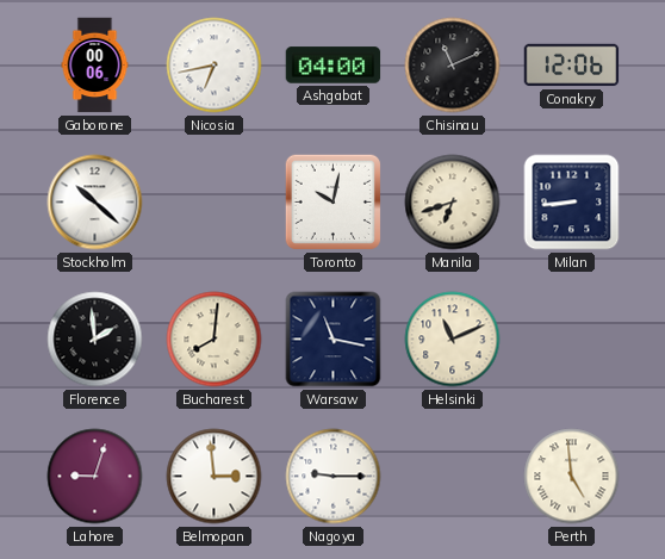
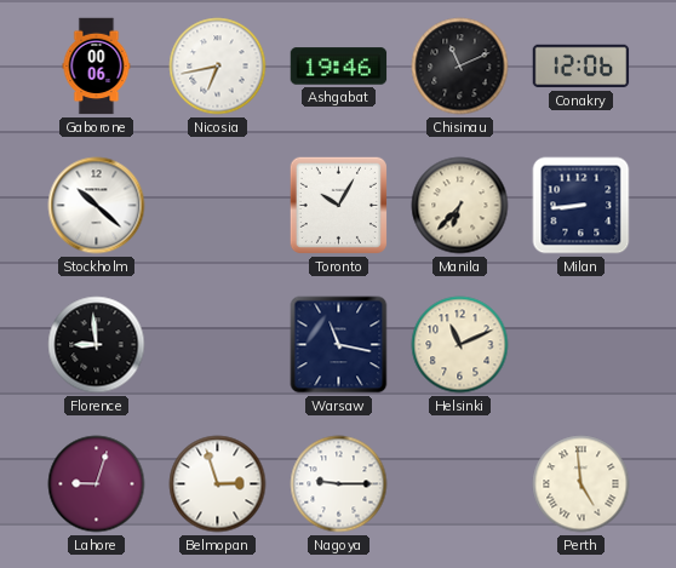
Ashgabat: 04:00 -> 19:46 (339, 67)
Toronto: 10:02 -> 10:05 (338, 205)
Manila: 6:42 -> 6:37 (460, 206)
Florence: 1:59 -> 8:59 (97, 345)
Bucharest: 8:01 -> none (215, 340)
Belmopan: 2:59 -> 2:57 (218, 484)
